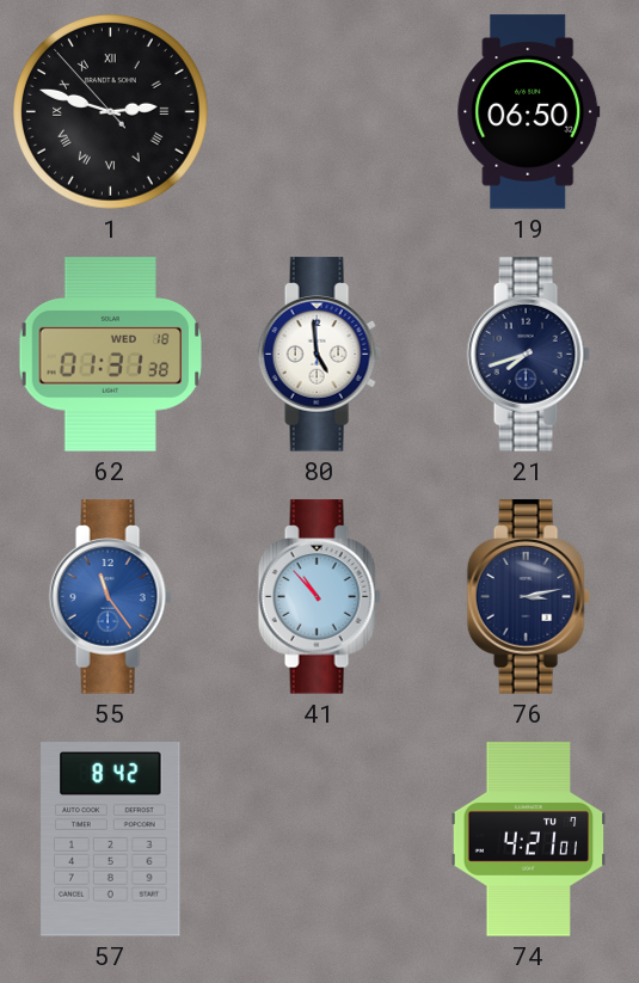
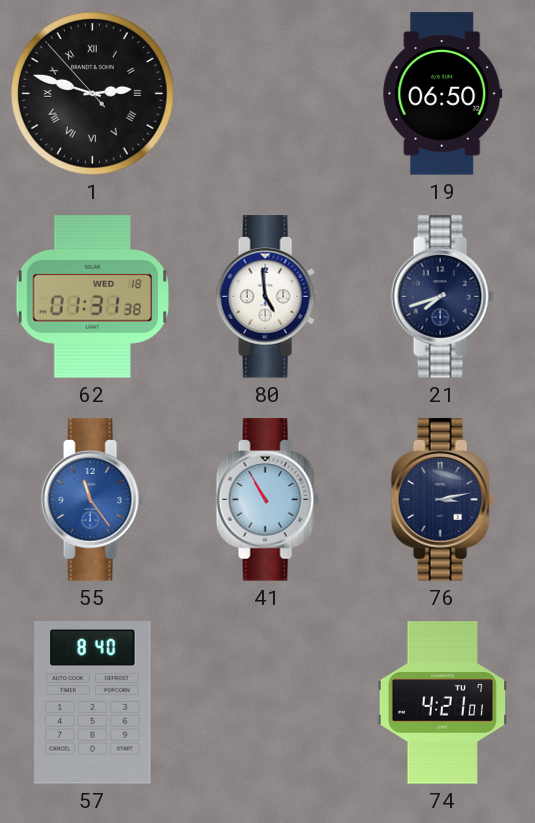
41: 10:53 -> 10:55 (267, 500)
57: 8:42 -> 8:40 (93, 703)
